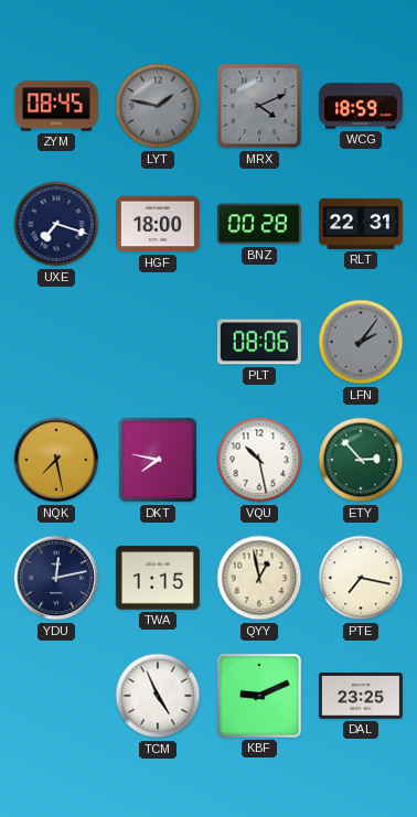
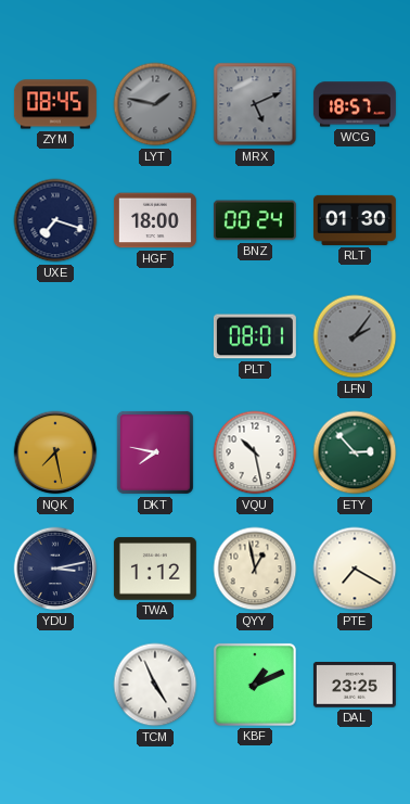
MRX: 4:11 -> 5:11 (255, 104)
WCG: 18:59 -> 18:57 (355, 104)
BNZ: 00:28 -> 00:24 (255, 220)
RLT: 22:31 -> 01:30 (355, 220)
PLT: 08:06 -> 08:01 (255, 336)
YDU: 12:13 -> 3:13 (55, 569)
TWA: 1:15 -> 1:12 (155, 569)
PTE: 7:17 -> 7:20 (355, 569)
KBF: 9:11 -> 1:11 (255, 685)
